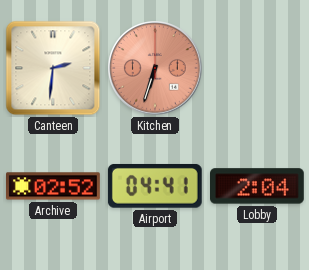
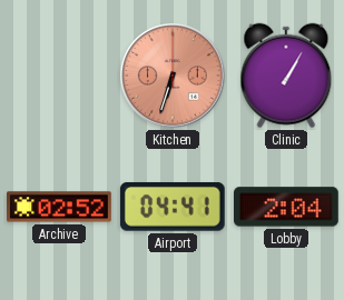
Canteen: 2:31 -> none (53, 68)
Clinic: none -> 1:05 (286, 76)
